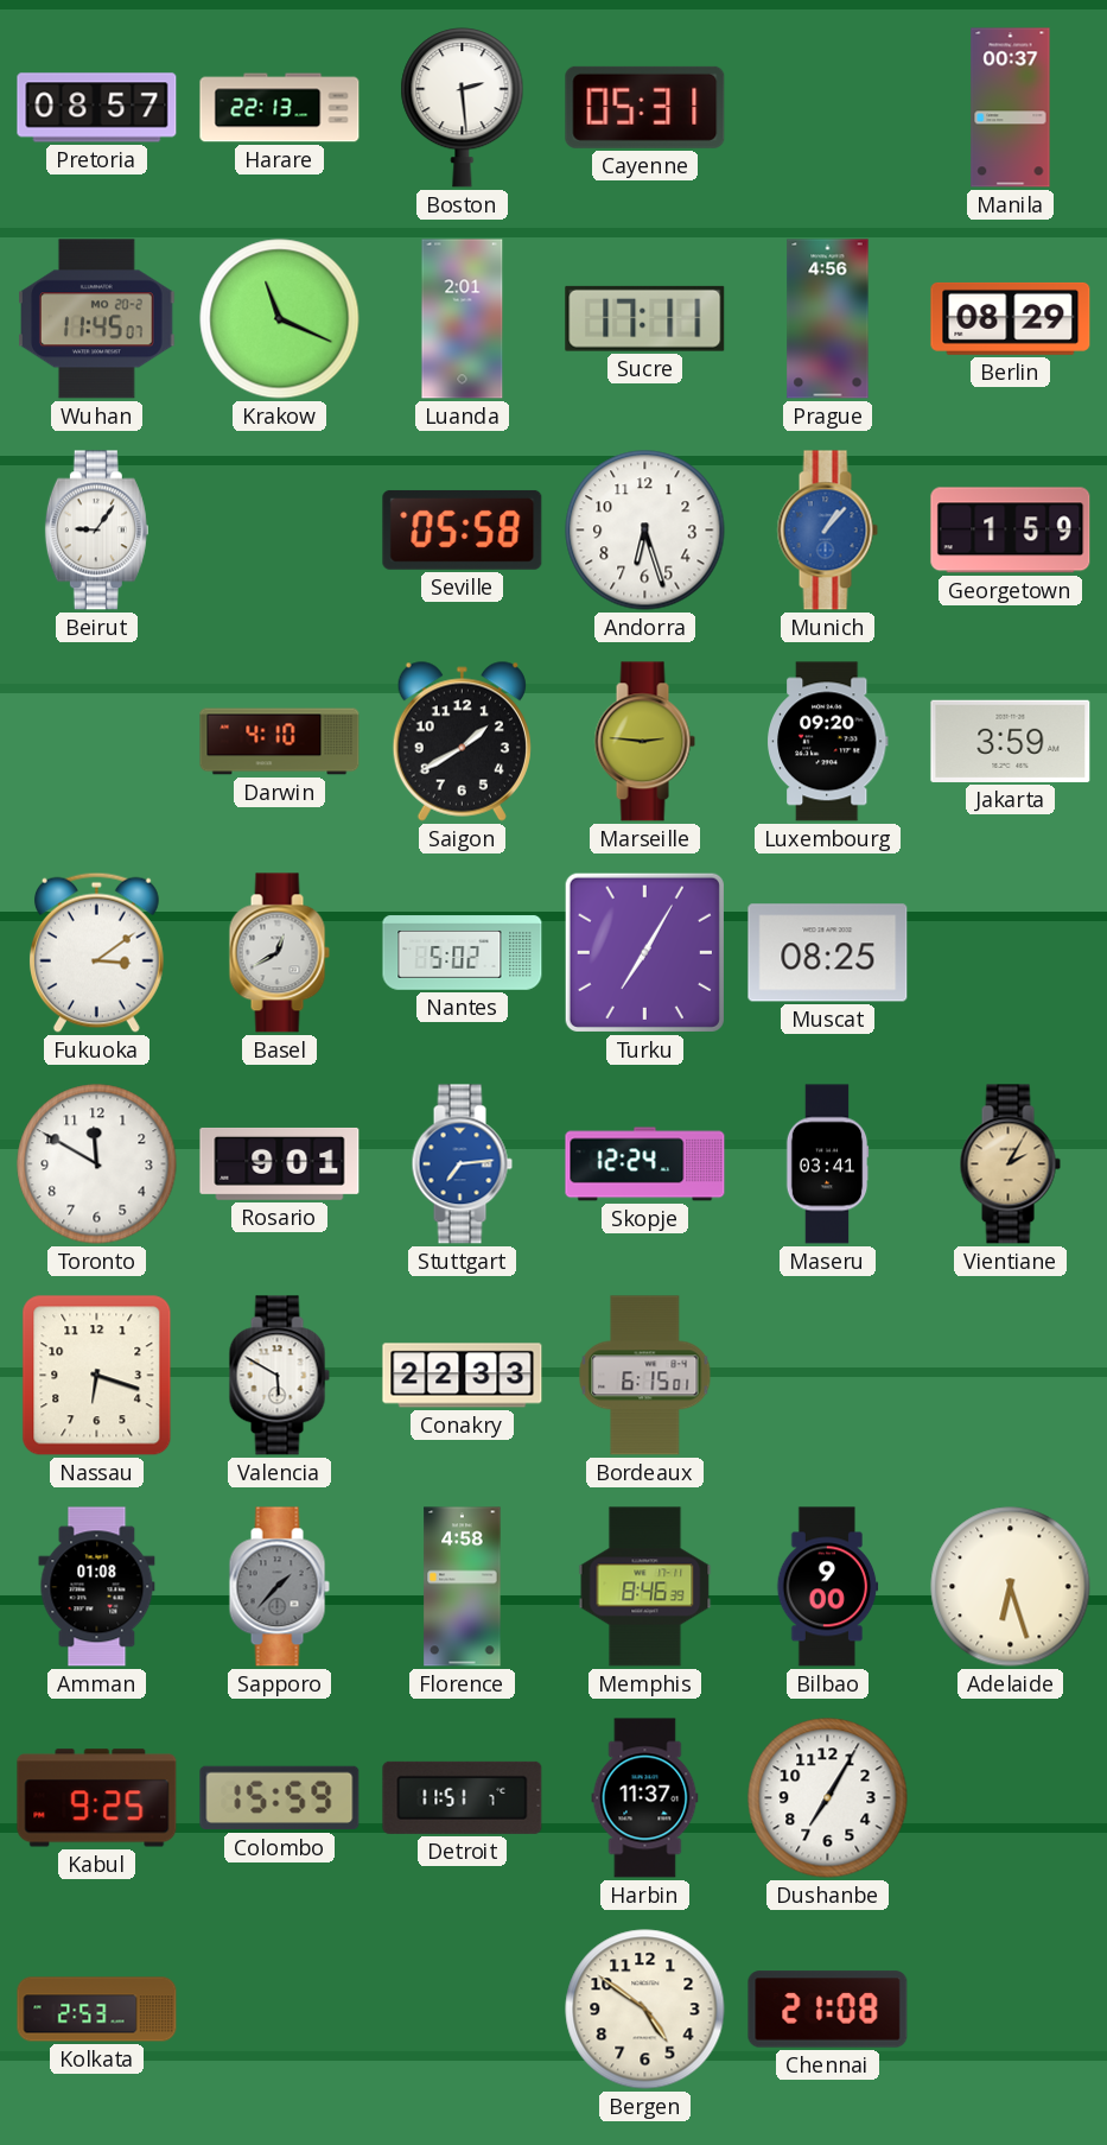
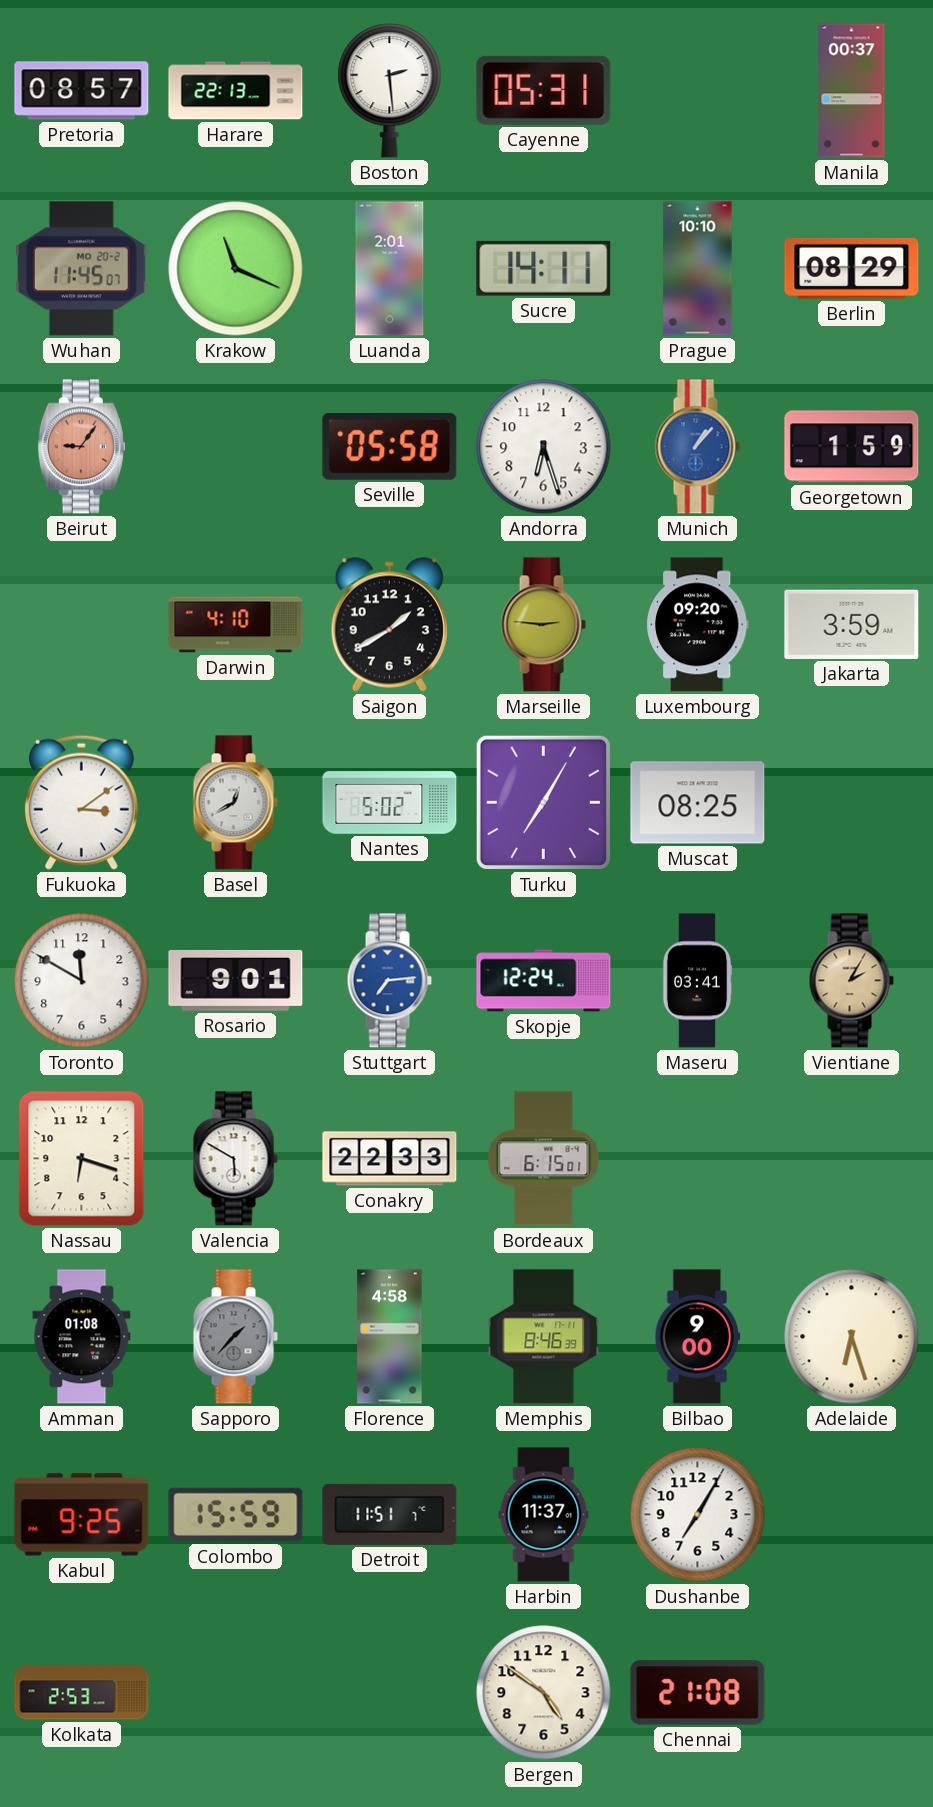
Sucre: 17:11 -> 14:11 (544, 268)
Prague: 4:56 -> 10:10 (698, 269)
Beirut dial: white -> salmon (81, 447)
